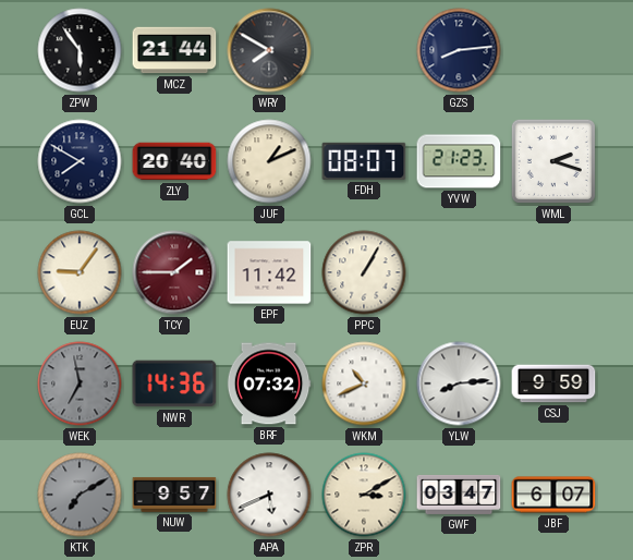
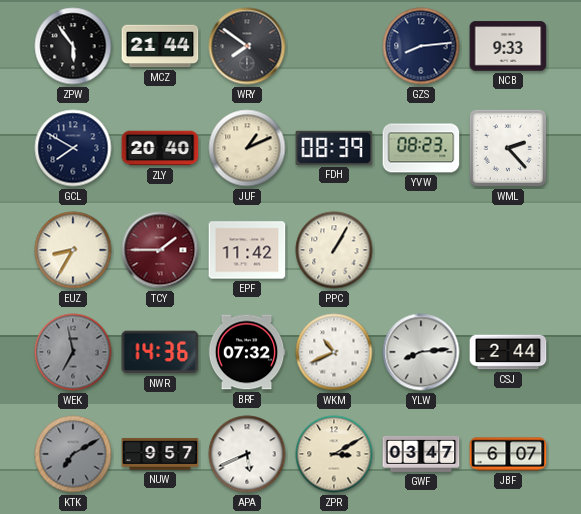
WRY: 7:50 -> 7:51 (247, 46)
NCB: none -> 9:33 (508, 46)
FDH: 08:07 -> 08:39 (334, 148)
YVW: 21:23 -> 08:23 (421, 148)
WML: 2:18 -> 2:23 (508, 148)
EUZ: 9:06 -> 8:35 (73, 250)
CSJ: 9:59 -> 2:44 (508, 352)
